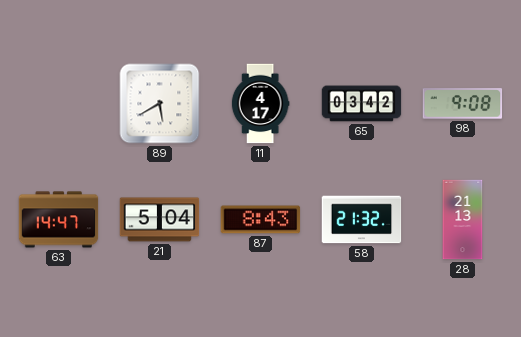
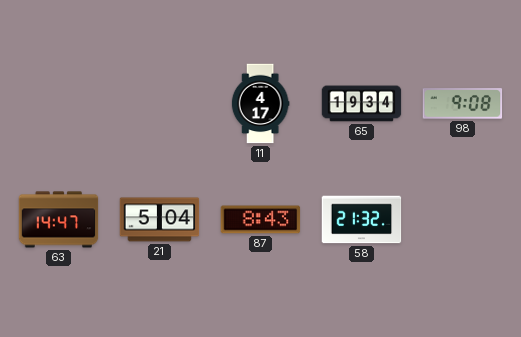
89: 5:40 -> none (160, 104)
65: 03:42 -> 19:34 (362, 104)
28: 21:13 -> none (463, 220)
